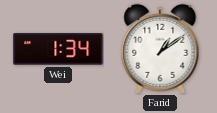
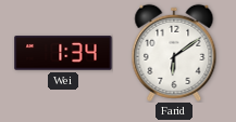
Farid: 1:09 -> 6:09 (174, 53)
